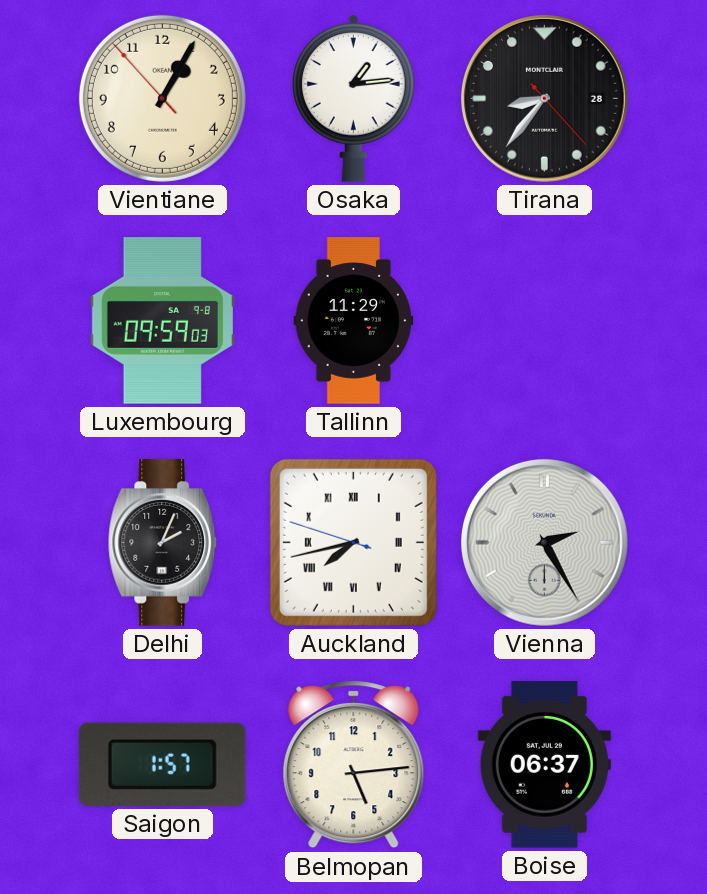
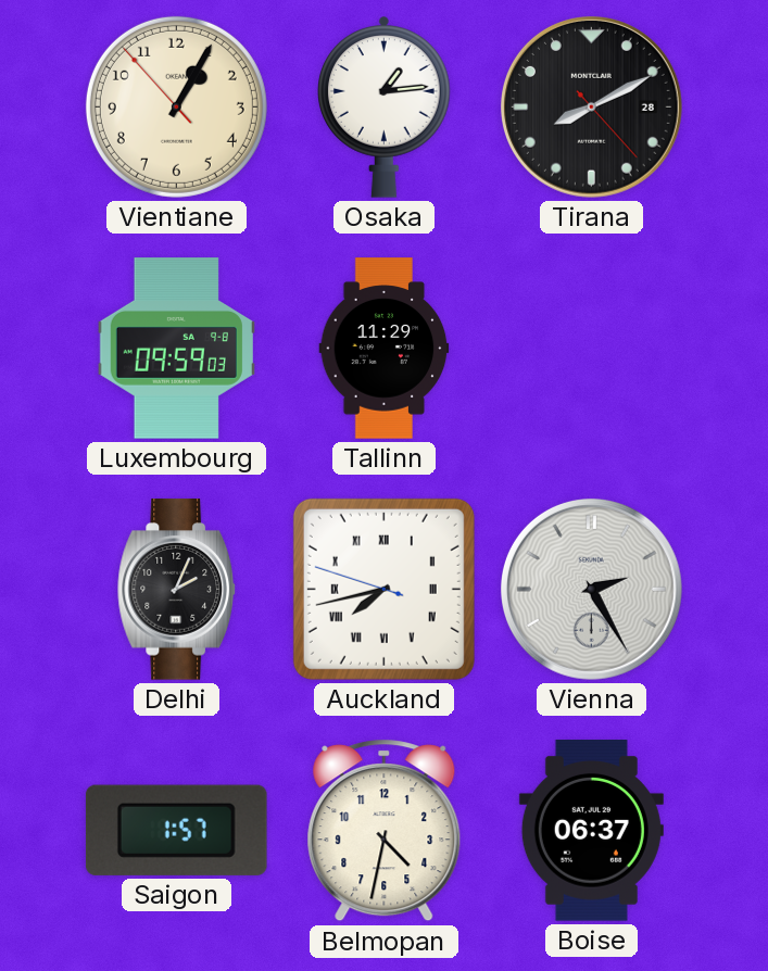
Tirana: 8:36 -> 8:10 (591, 106)
Belmopan: 5:14 -> 4:32 (385, 831)
